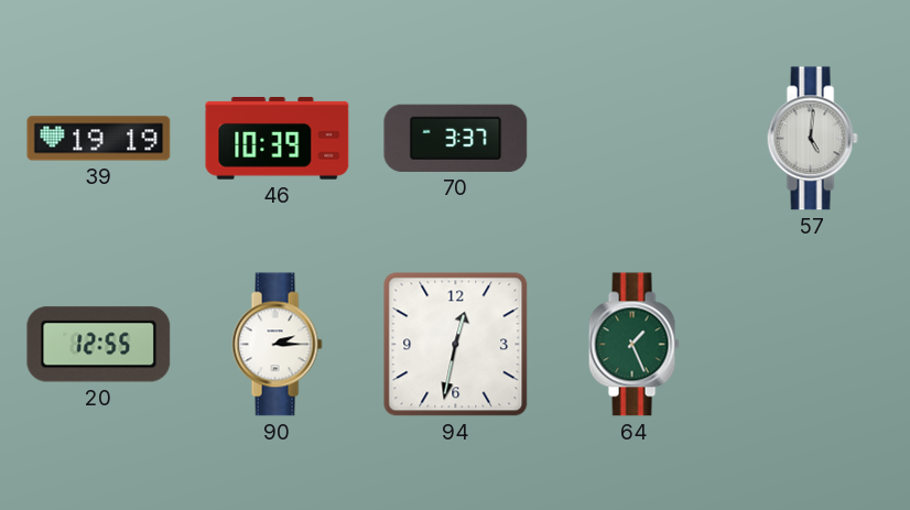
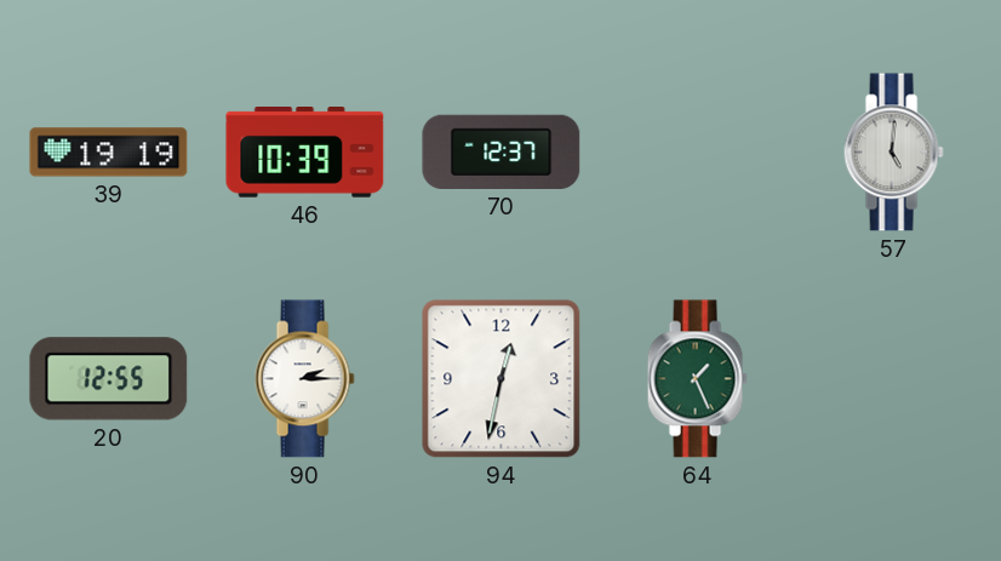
70: 3:37 -> 12:37 (502, 151)
